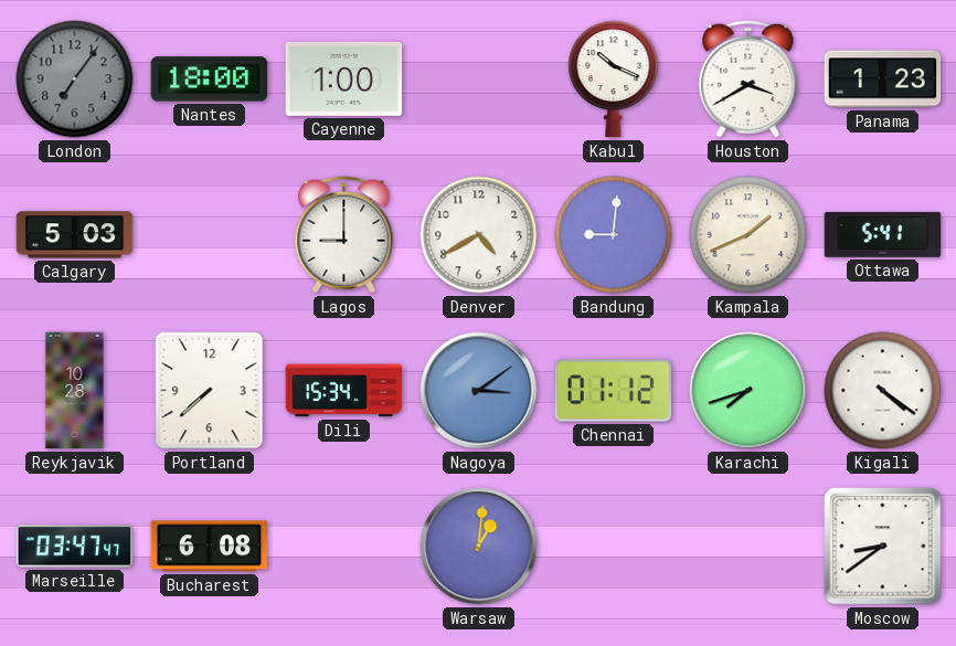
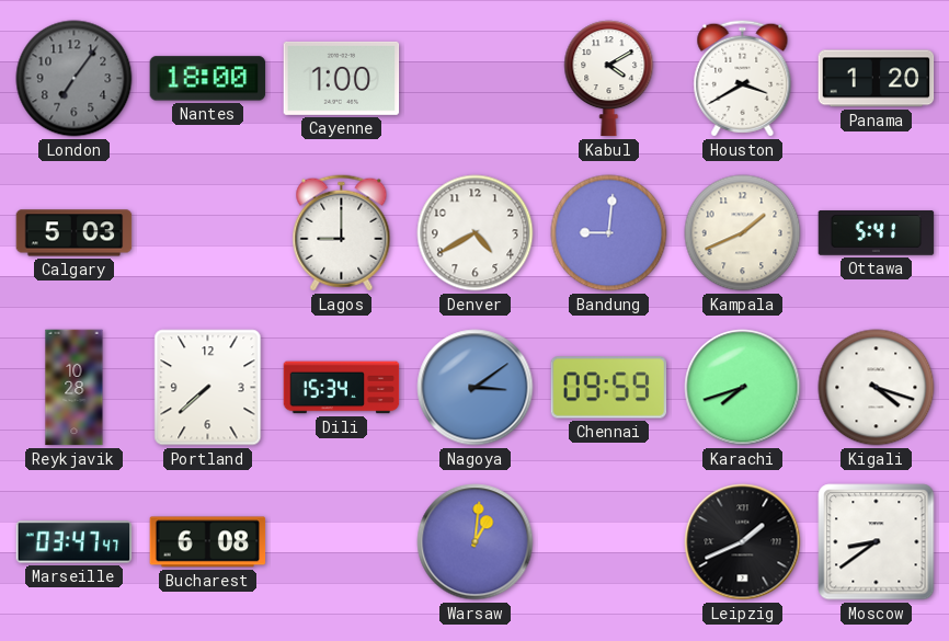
Kabul: 10:19 -> 4:10 (609, 79)
Panama: 1:23 -> 1:20 (877, 79)
Chennai: 01:12 -> 09:59 (609, 388)
Kigali: 4:21 -> 4:18 (877, 388)
Leipzig: none -> 1:41 (743, 542)
